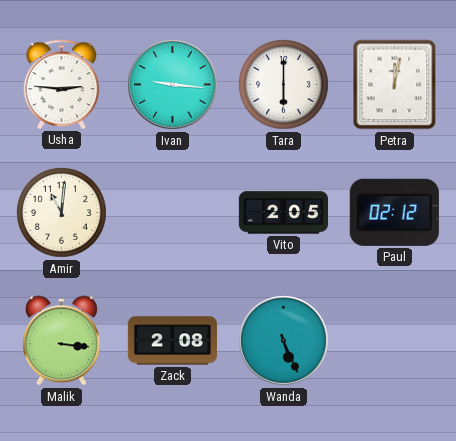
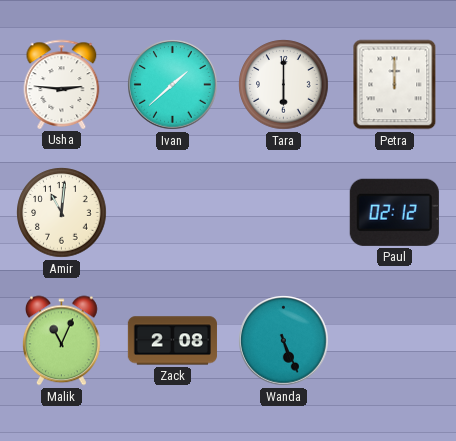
Ivan: 9:16 -> 1:38 (173, 85)
Petra: 12:02 -> 12:00 (395, 85)
Vito: 2:05 -> none (283, 213)
Malik: 3:16 -> 11:04 (61, 341)
